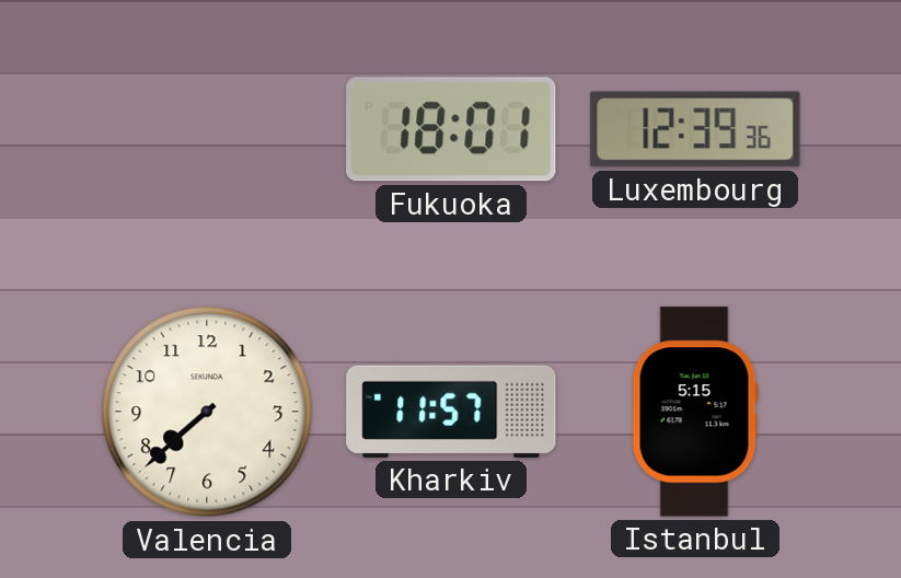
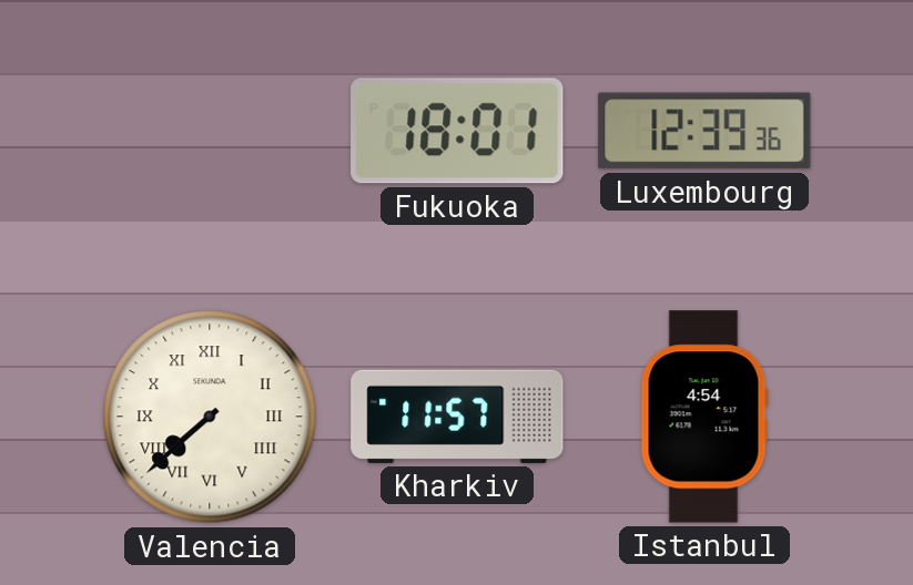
Valencia numerals: Arabic -> Roman (210, 417)
Istanbul: 5:15 -> 4:54 (704, 417)
